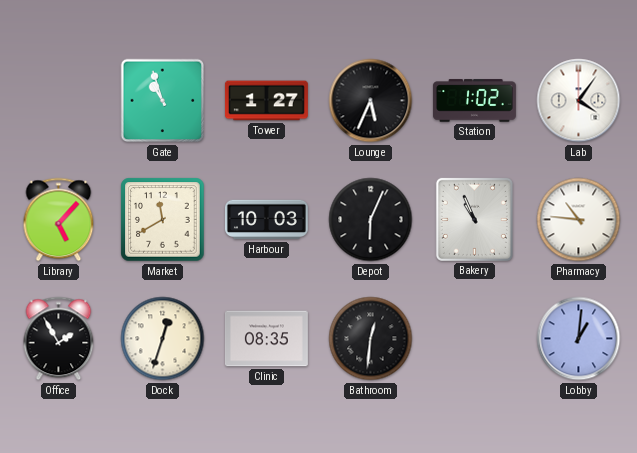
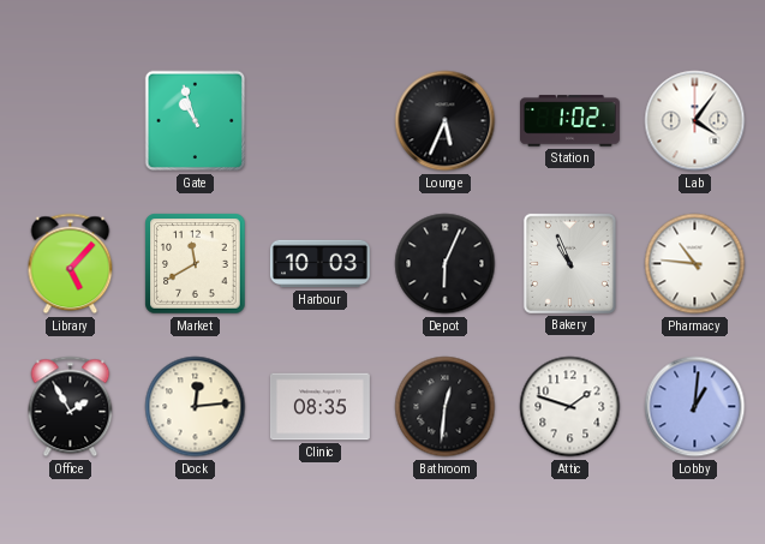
Tower: 1:27 -> none (266, 101)
Dock: 12:33 -> 12:14 (196, 407)
Attic: none -> 1:48 (570, 407)
